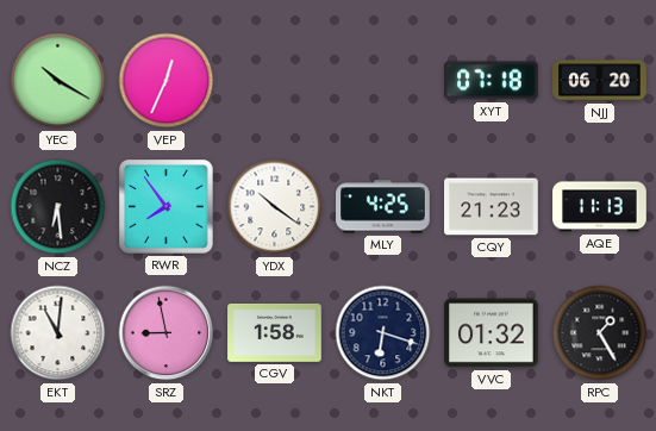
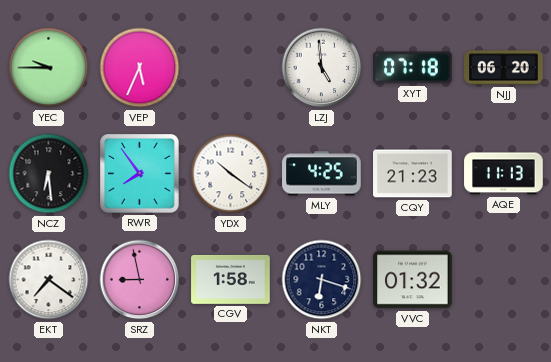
YEC: 10:20 -> 9:45 (49, 68)
VEP: 12:34 -> 5:34 (140, 68)
LZJ: none -> 4:59 (322, 68)
EKT: 11:01 -> 7:21 (49, 280)
RPC: 1:25 -> none (600, 333)
